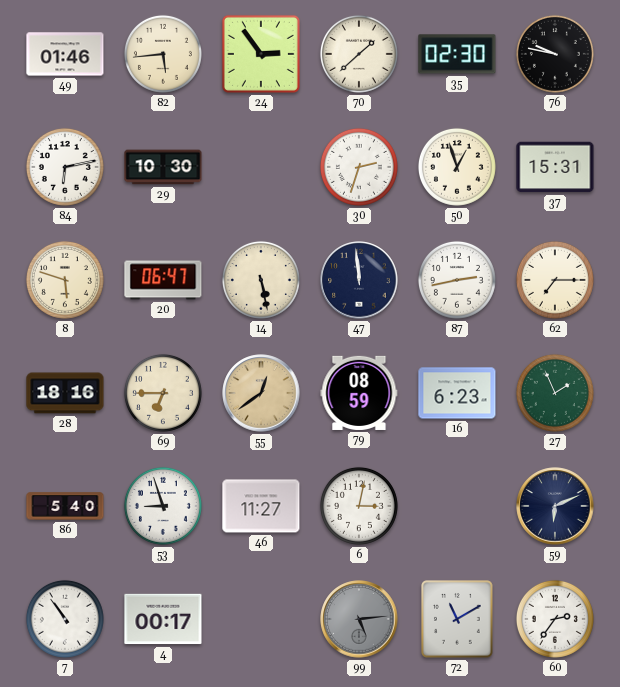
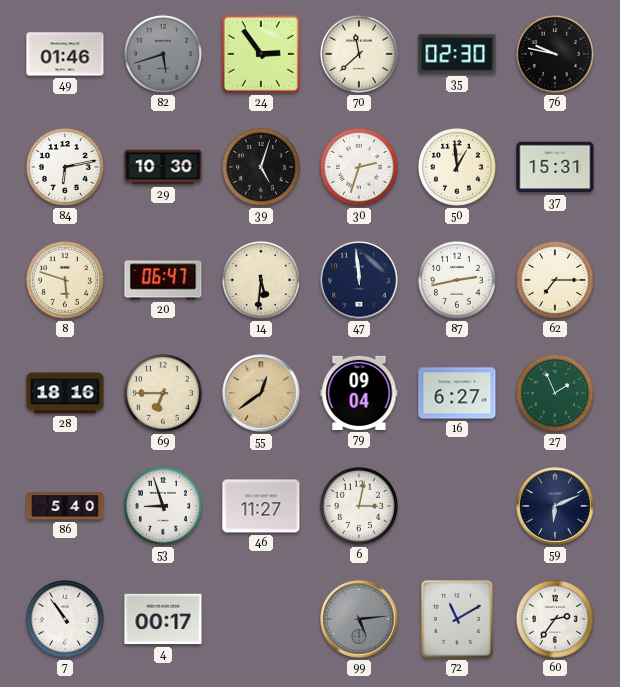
82: 5:44 -> 5:42 (163, 54)
82 dial: cream -> grey (163, 54)
70: 1:38 -> 11:38 (359, 54)
39: none -> 5:03 (261, 167)
50: 12:57 -> 12:59 (457, 167)
14: 5:28 -> 5:31 (261, 280)
79: 08:59 -> 09:04 (359, 393)
16: 6:23 -> 6:27 (457, 393)
